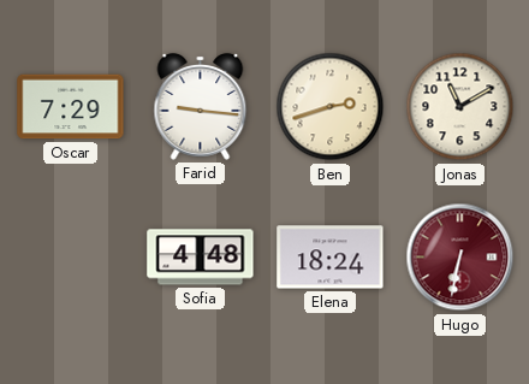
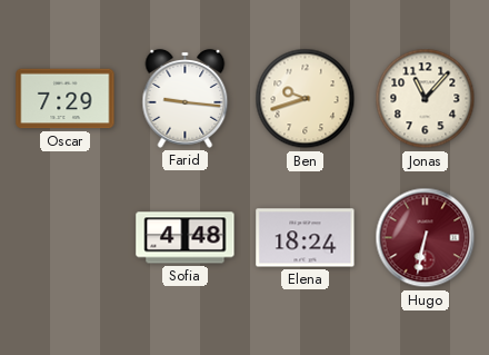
Ben: 2:42 -> 9:42 (306, 99)
Jonas: 11:10 -> 11:07 (426, 99)
